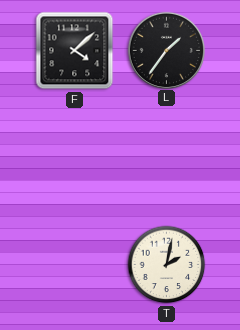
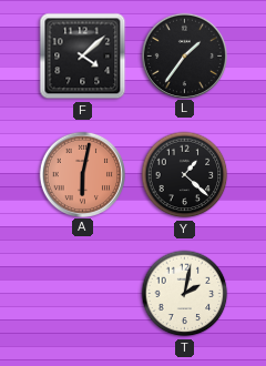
A: none -> 6:02 (82, 174)
Y: none -> 1:22 (185, 175)
